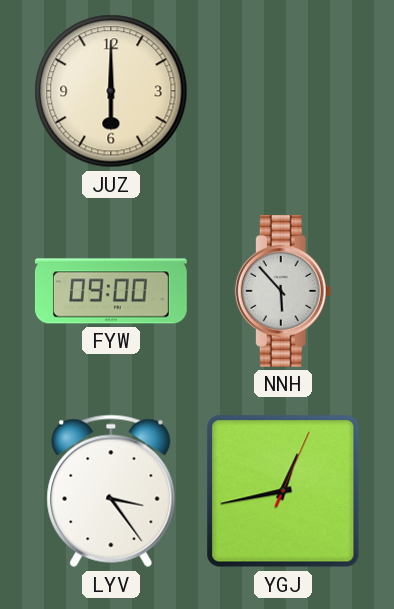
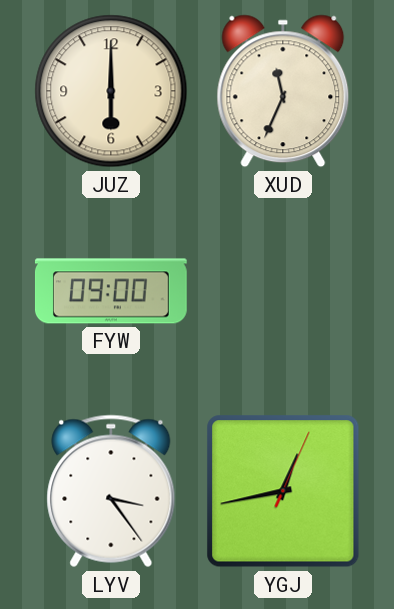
XUD: none -> 11:34 (283, 91)
NNH: 5:53 -> none (283, 291)
